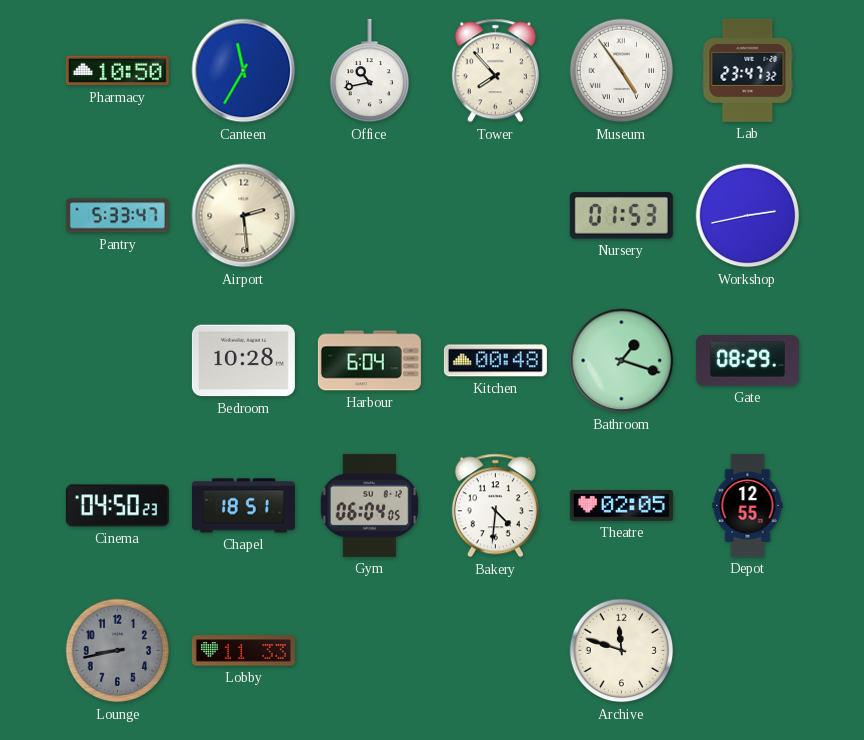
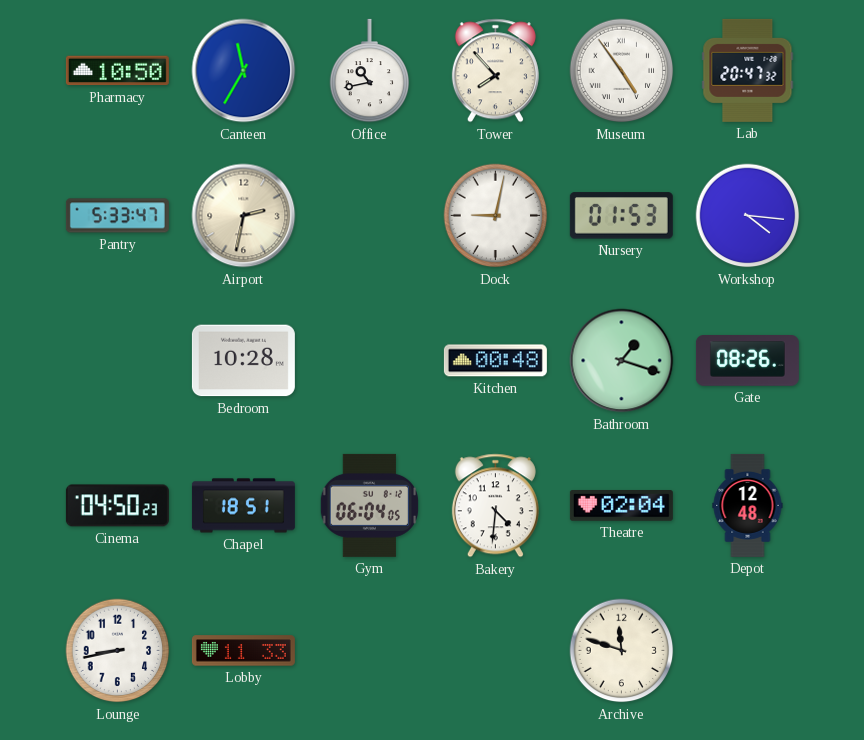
Lab: 23:47 -> 20:47 (748, 70)
Airport: 2:29 -> 2:32 (244, 216)
Dock: none -> 9:02 (496, 216)
Workshop: 2:43 -> 4:16 (748, 216)
Harbour: 6:04 -> none (369, 361)
Gate: 08:29 -> 08:26 (747, 361)
Theatre: 02:05 -> 02:04 (621, 506)
Depot: 12:55 -> 12:48 (748, 505)
Lounge dial: grey -> white (118, 651)
